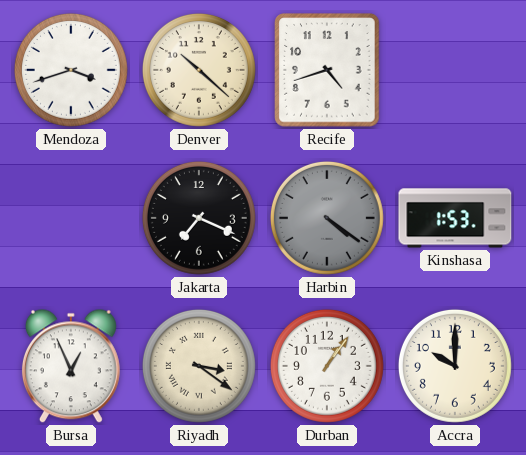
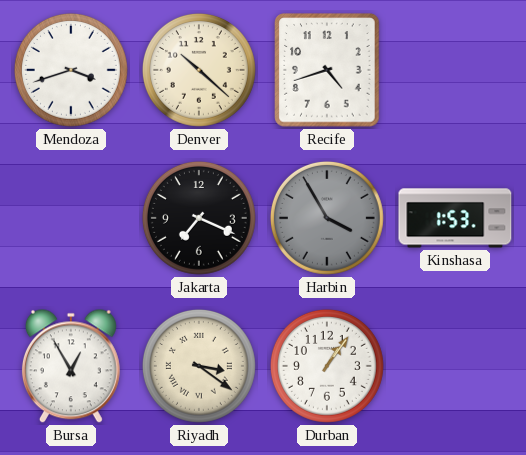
Harbin: 4:21 -> 3:55 (327, 218)
Bursa: 12:56 -> 12:55 (71, 366)
Accra: 10:00 -> none (455, 366)
